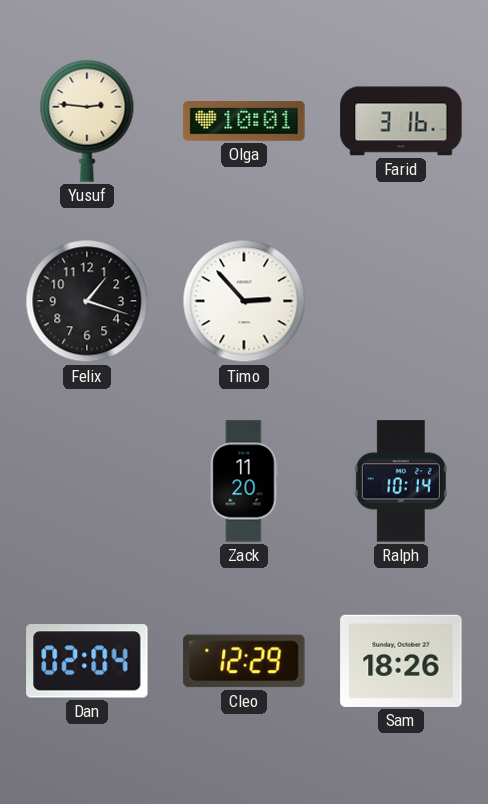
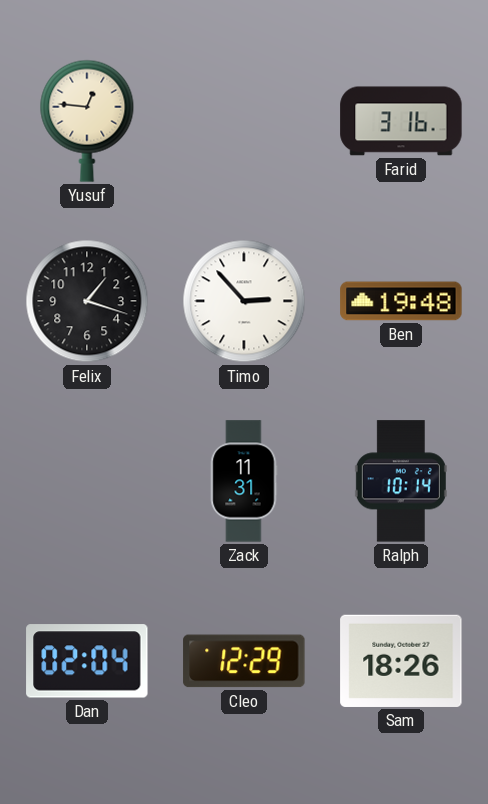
Yusuf: 2:46 -> 12:46 (87, 121)
Olga: 10:01 -> none (244, 122)
Ben: none -> 19:48 (401, 301)
Zack: 11:20 -> 11:31 (244, 481)
